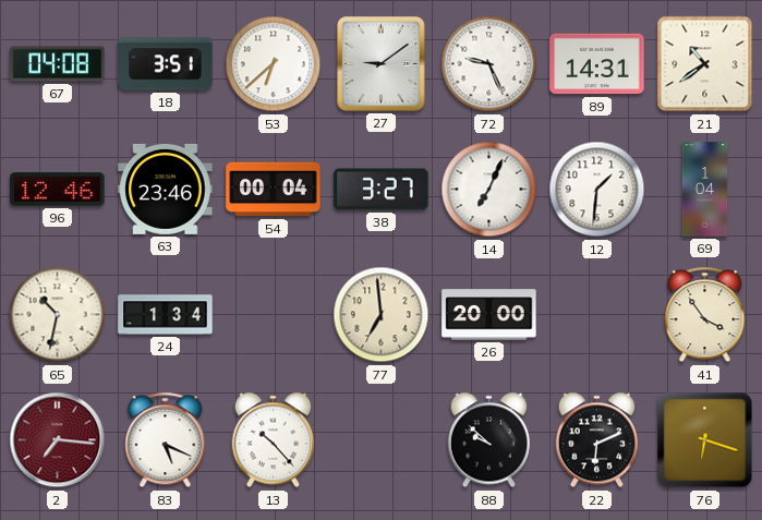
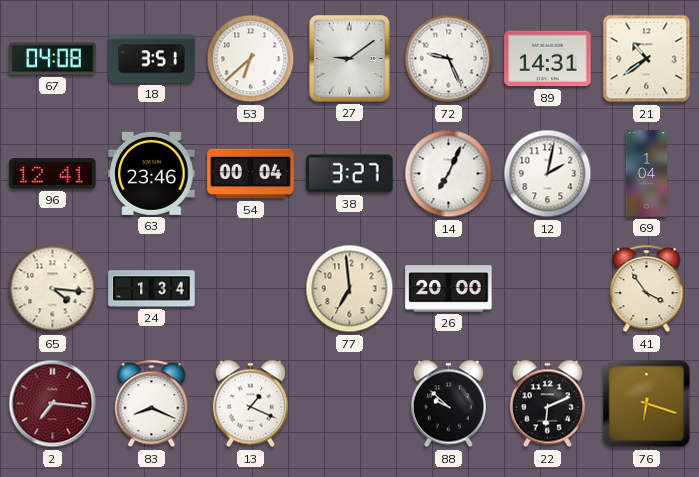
96: 12:46 -> 12:41 (53, 174)
12: 1:31 -> 2:02 (548, 174)
65: 10:32 -> 4:16 (53, 289)
83: 5:19 -> 8:19 (152, 404)
13: 10:23 -> 1:19 (250, 404)
